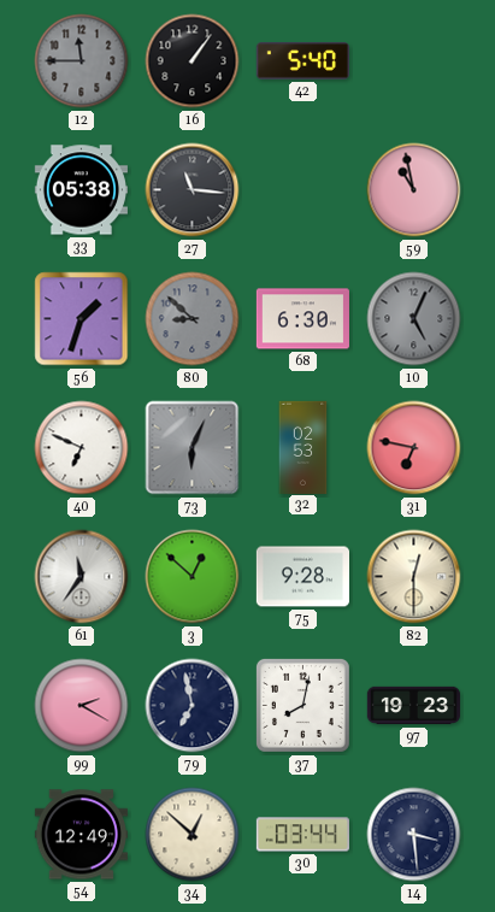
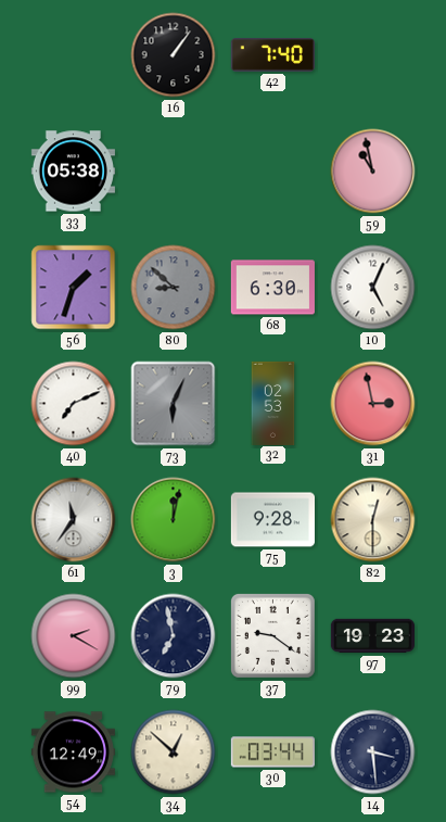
12: 11:45 -> none (82, 61)
42: 5:40 -> 7:40 (272, 55)
27: 11:16 -> none (193, 190)
10 dial: grey -> white (373, 288)
40: 6:49 -> 7:11 (74, 404)
31: 6:47 -> 2:58 (373, 404)
3: 12:52 -> 12:02 (174, 520)
37: 8:02 -> 9:21 (272, 635)
